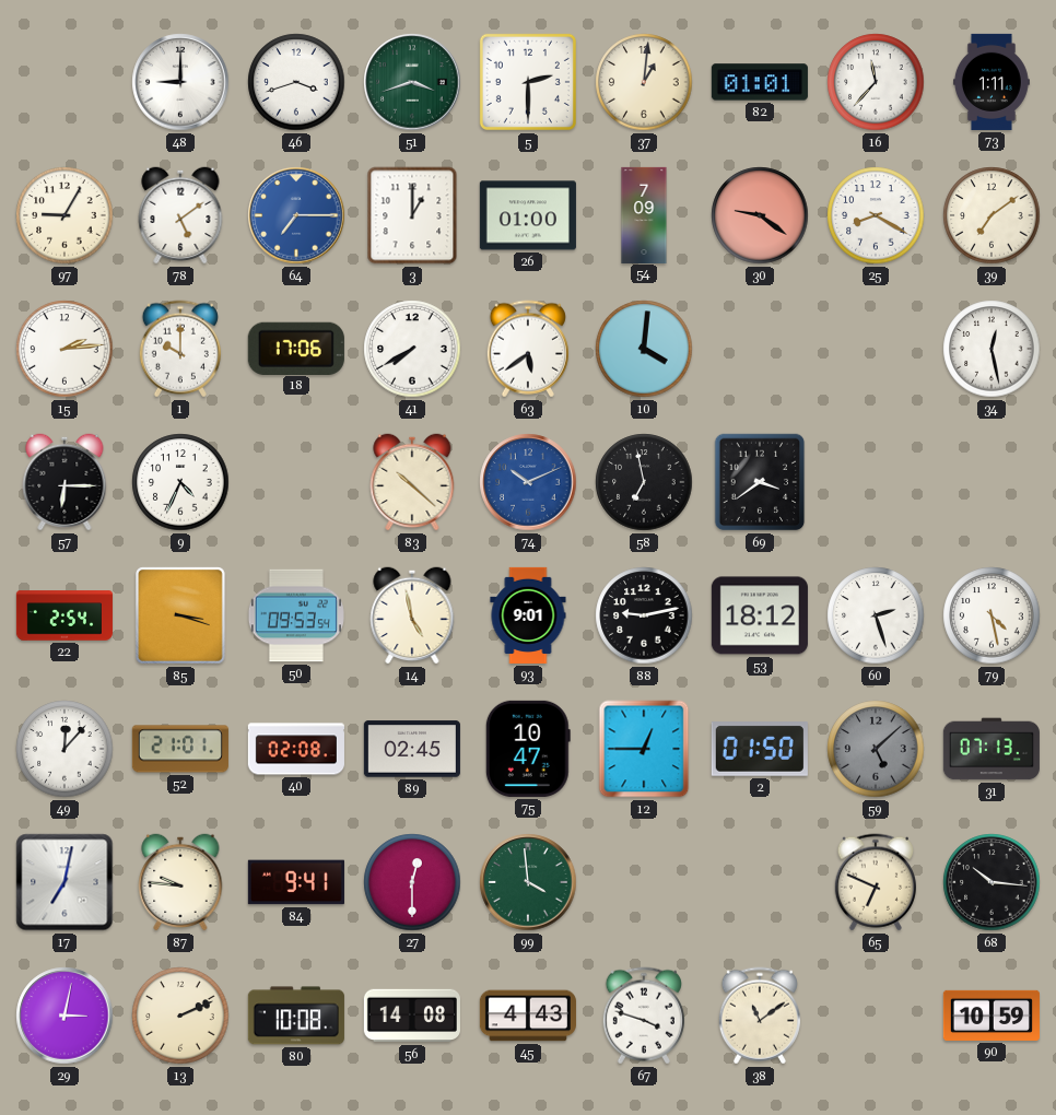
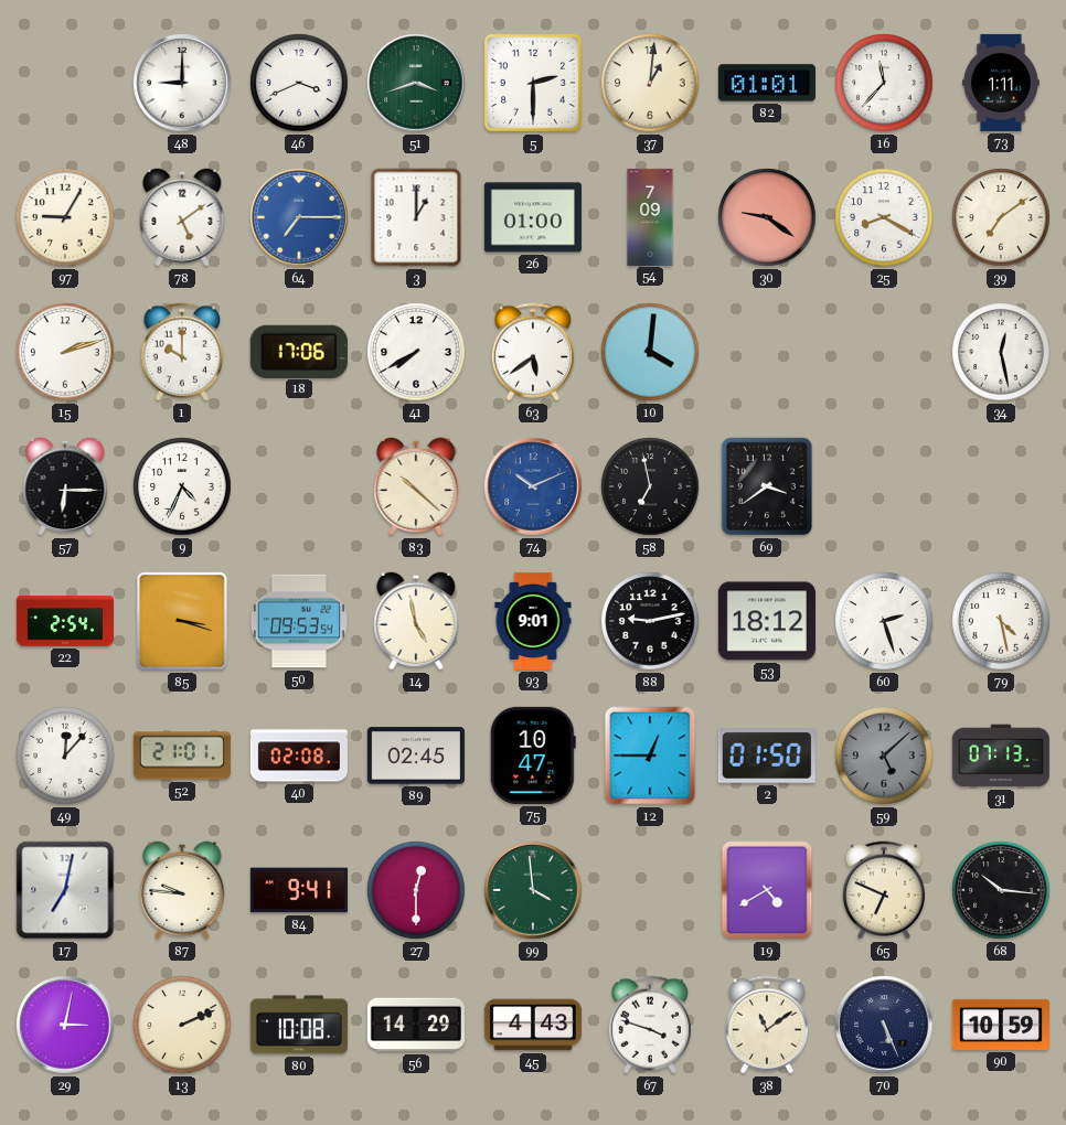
46: 3:42 -> 3:41 (299, 83)
15: 2:14 -> 2:12 (65, 352)
19: none -> 4:40 (767, 890)
56: 14:08 -> 14:29 (416, 1025)
70: none -> 5:26 (884, 1025)
